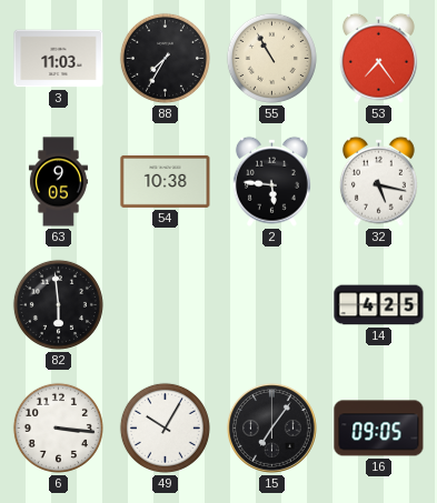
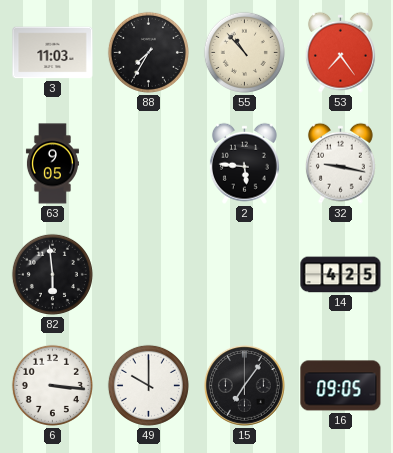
55: 10:55 -> 10:53 (244, 52)
54: 10:38 -> none (166, 181)
32: 5:17 -> 9:17 (340, 163)
49: 10:05 -> 10:00 (148, 385)
